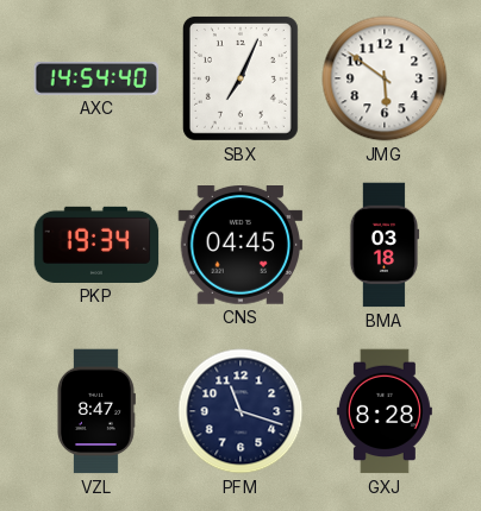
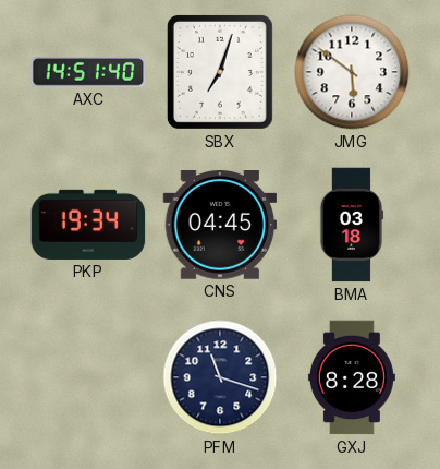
AXC: 14:54 -> 14:51 (88, 73)
SBX: 7:04 -> 7:03 (220, 72)
VZL: 8:47 -> none (95, 411)
